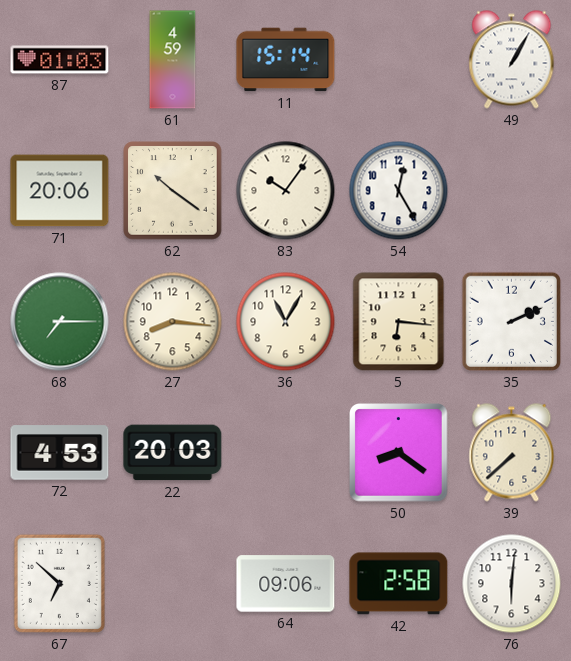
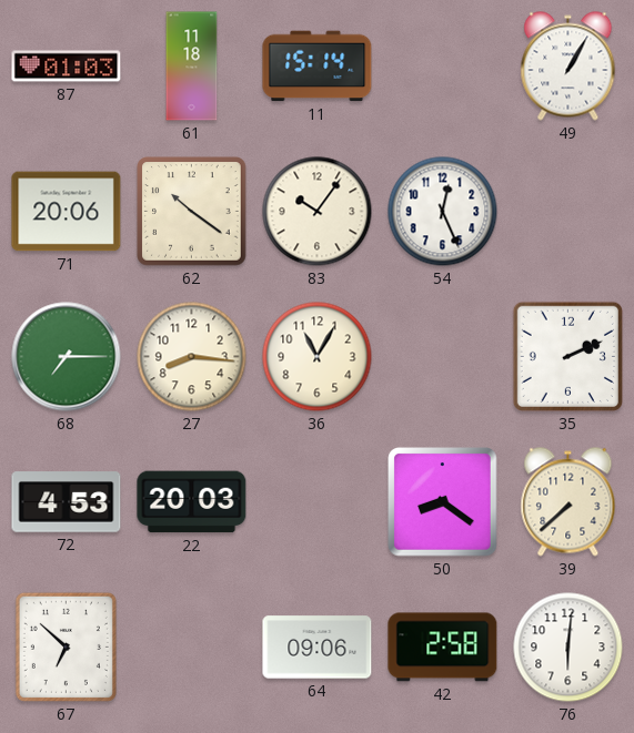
61: 4:59 -> 11:18 (192, 67)
54: 12:25 -> 12:26 (443, 212)
5: 6:16 -> none (399, 322)
